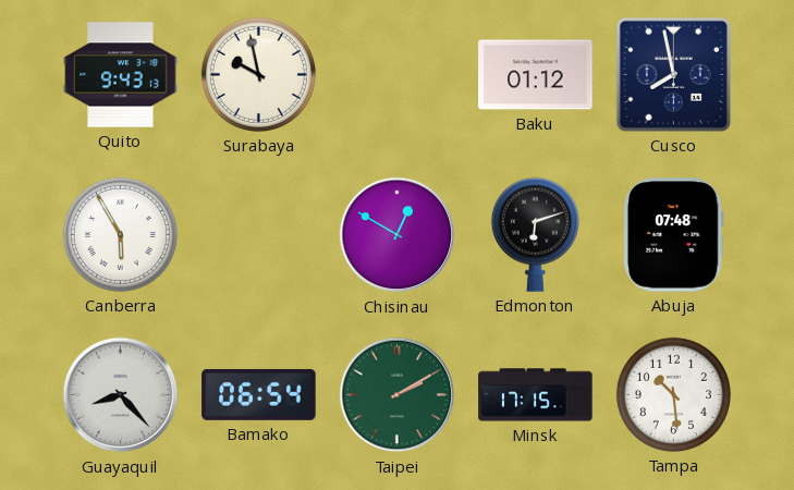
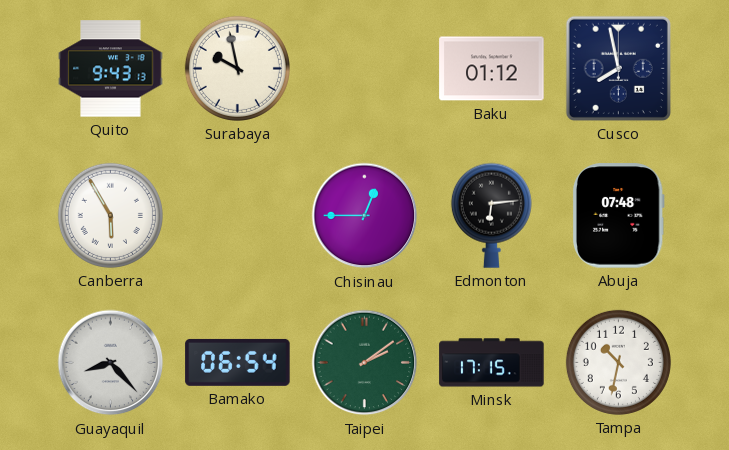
Chisinau: 12:50 -> 12:45 (365, 216)
Edmonton: 6:12 -> 6:14 (491, 215)
Taipei: 2:10 -> 2:09 (365, 363)
Tampa: 10:29 -> 10:32 (618, 362)
